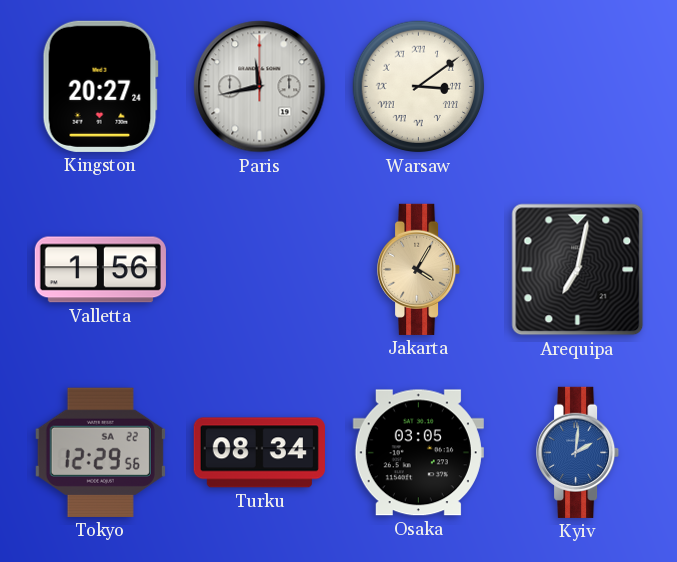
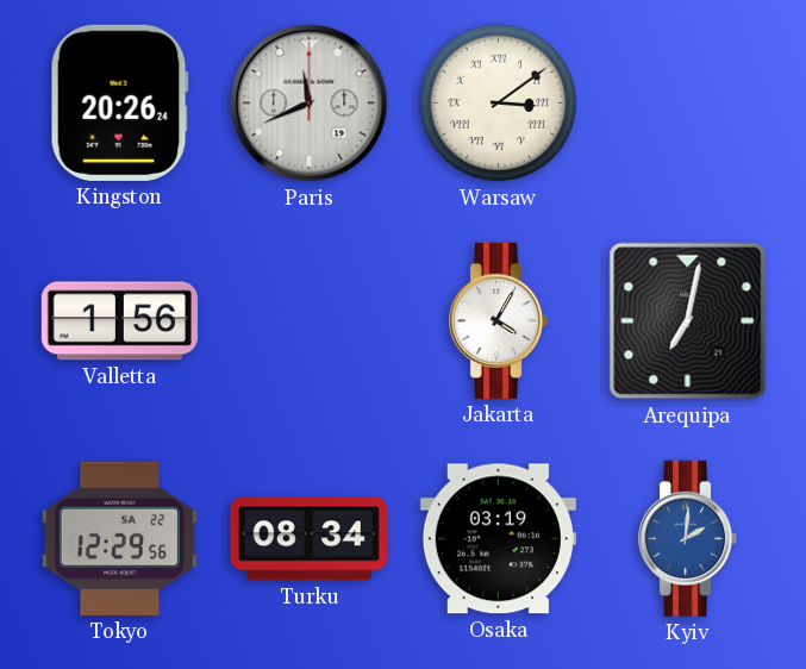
Kingston: 20:27 -> 20:26 (119, 102)
Paris: 11:43 -> 11:41 (310, 104)
Jakarta dial: champagne -> white (499, 320)
Osaka: 03:05 -> 03:19 (498, 539)
